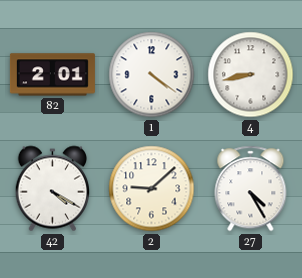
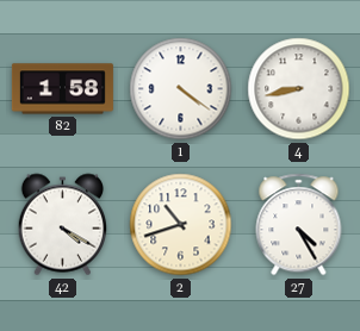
82: 2:01 -> 1:58 (62, 89)
2: 9:08 -> 10:42 (181, 225)
